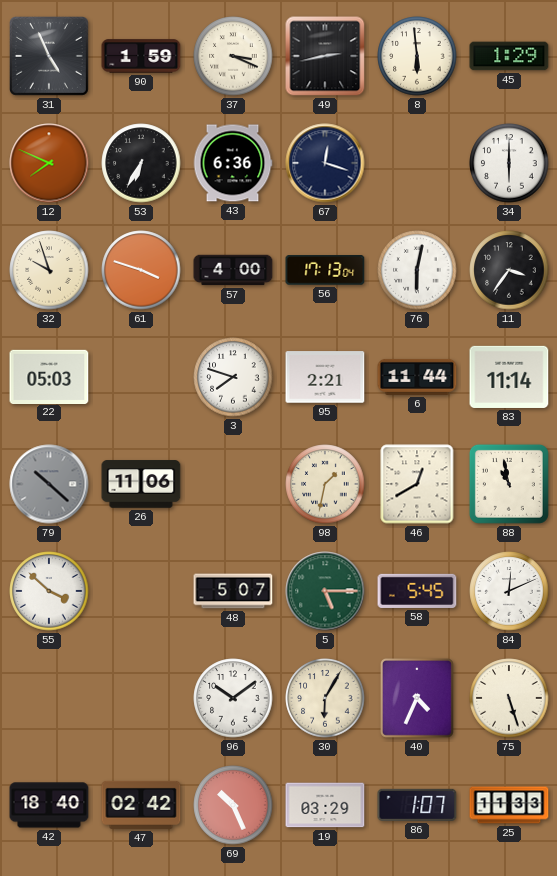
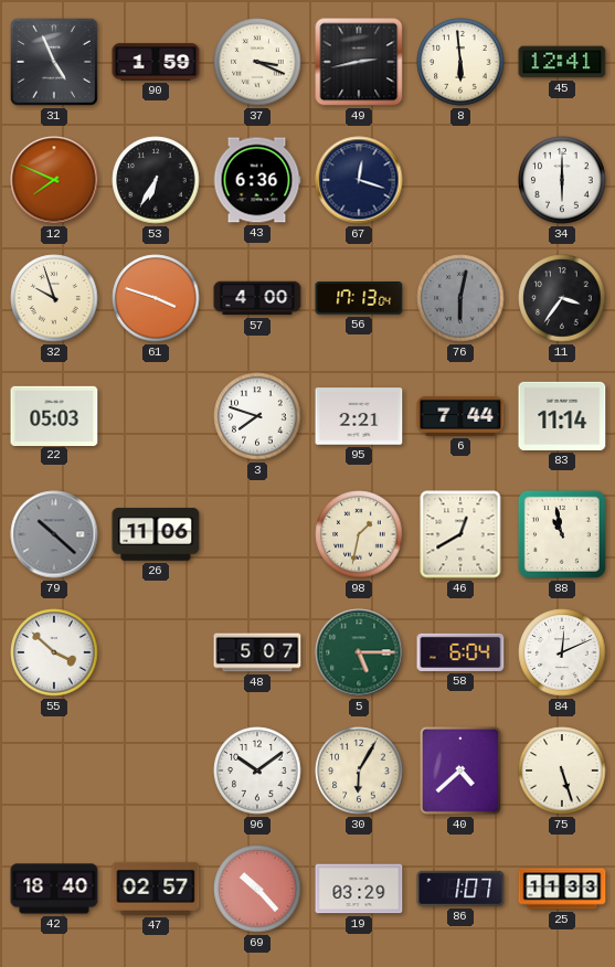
45: 1:29 -> 12:41 (562, 62)
76 dial: white -> grey (460, 298)
6: 11:44 -> 7:44 (460, 416)
58: 5:45 -> 6:04 (460, 652)
40: 4:34 -> 4:38 (460, 771)
47: 02:42 -> 02:57 (156, 889)
69: 10:26 -> 10:23 (257, 889)
